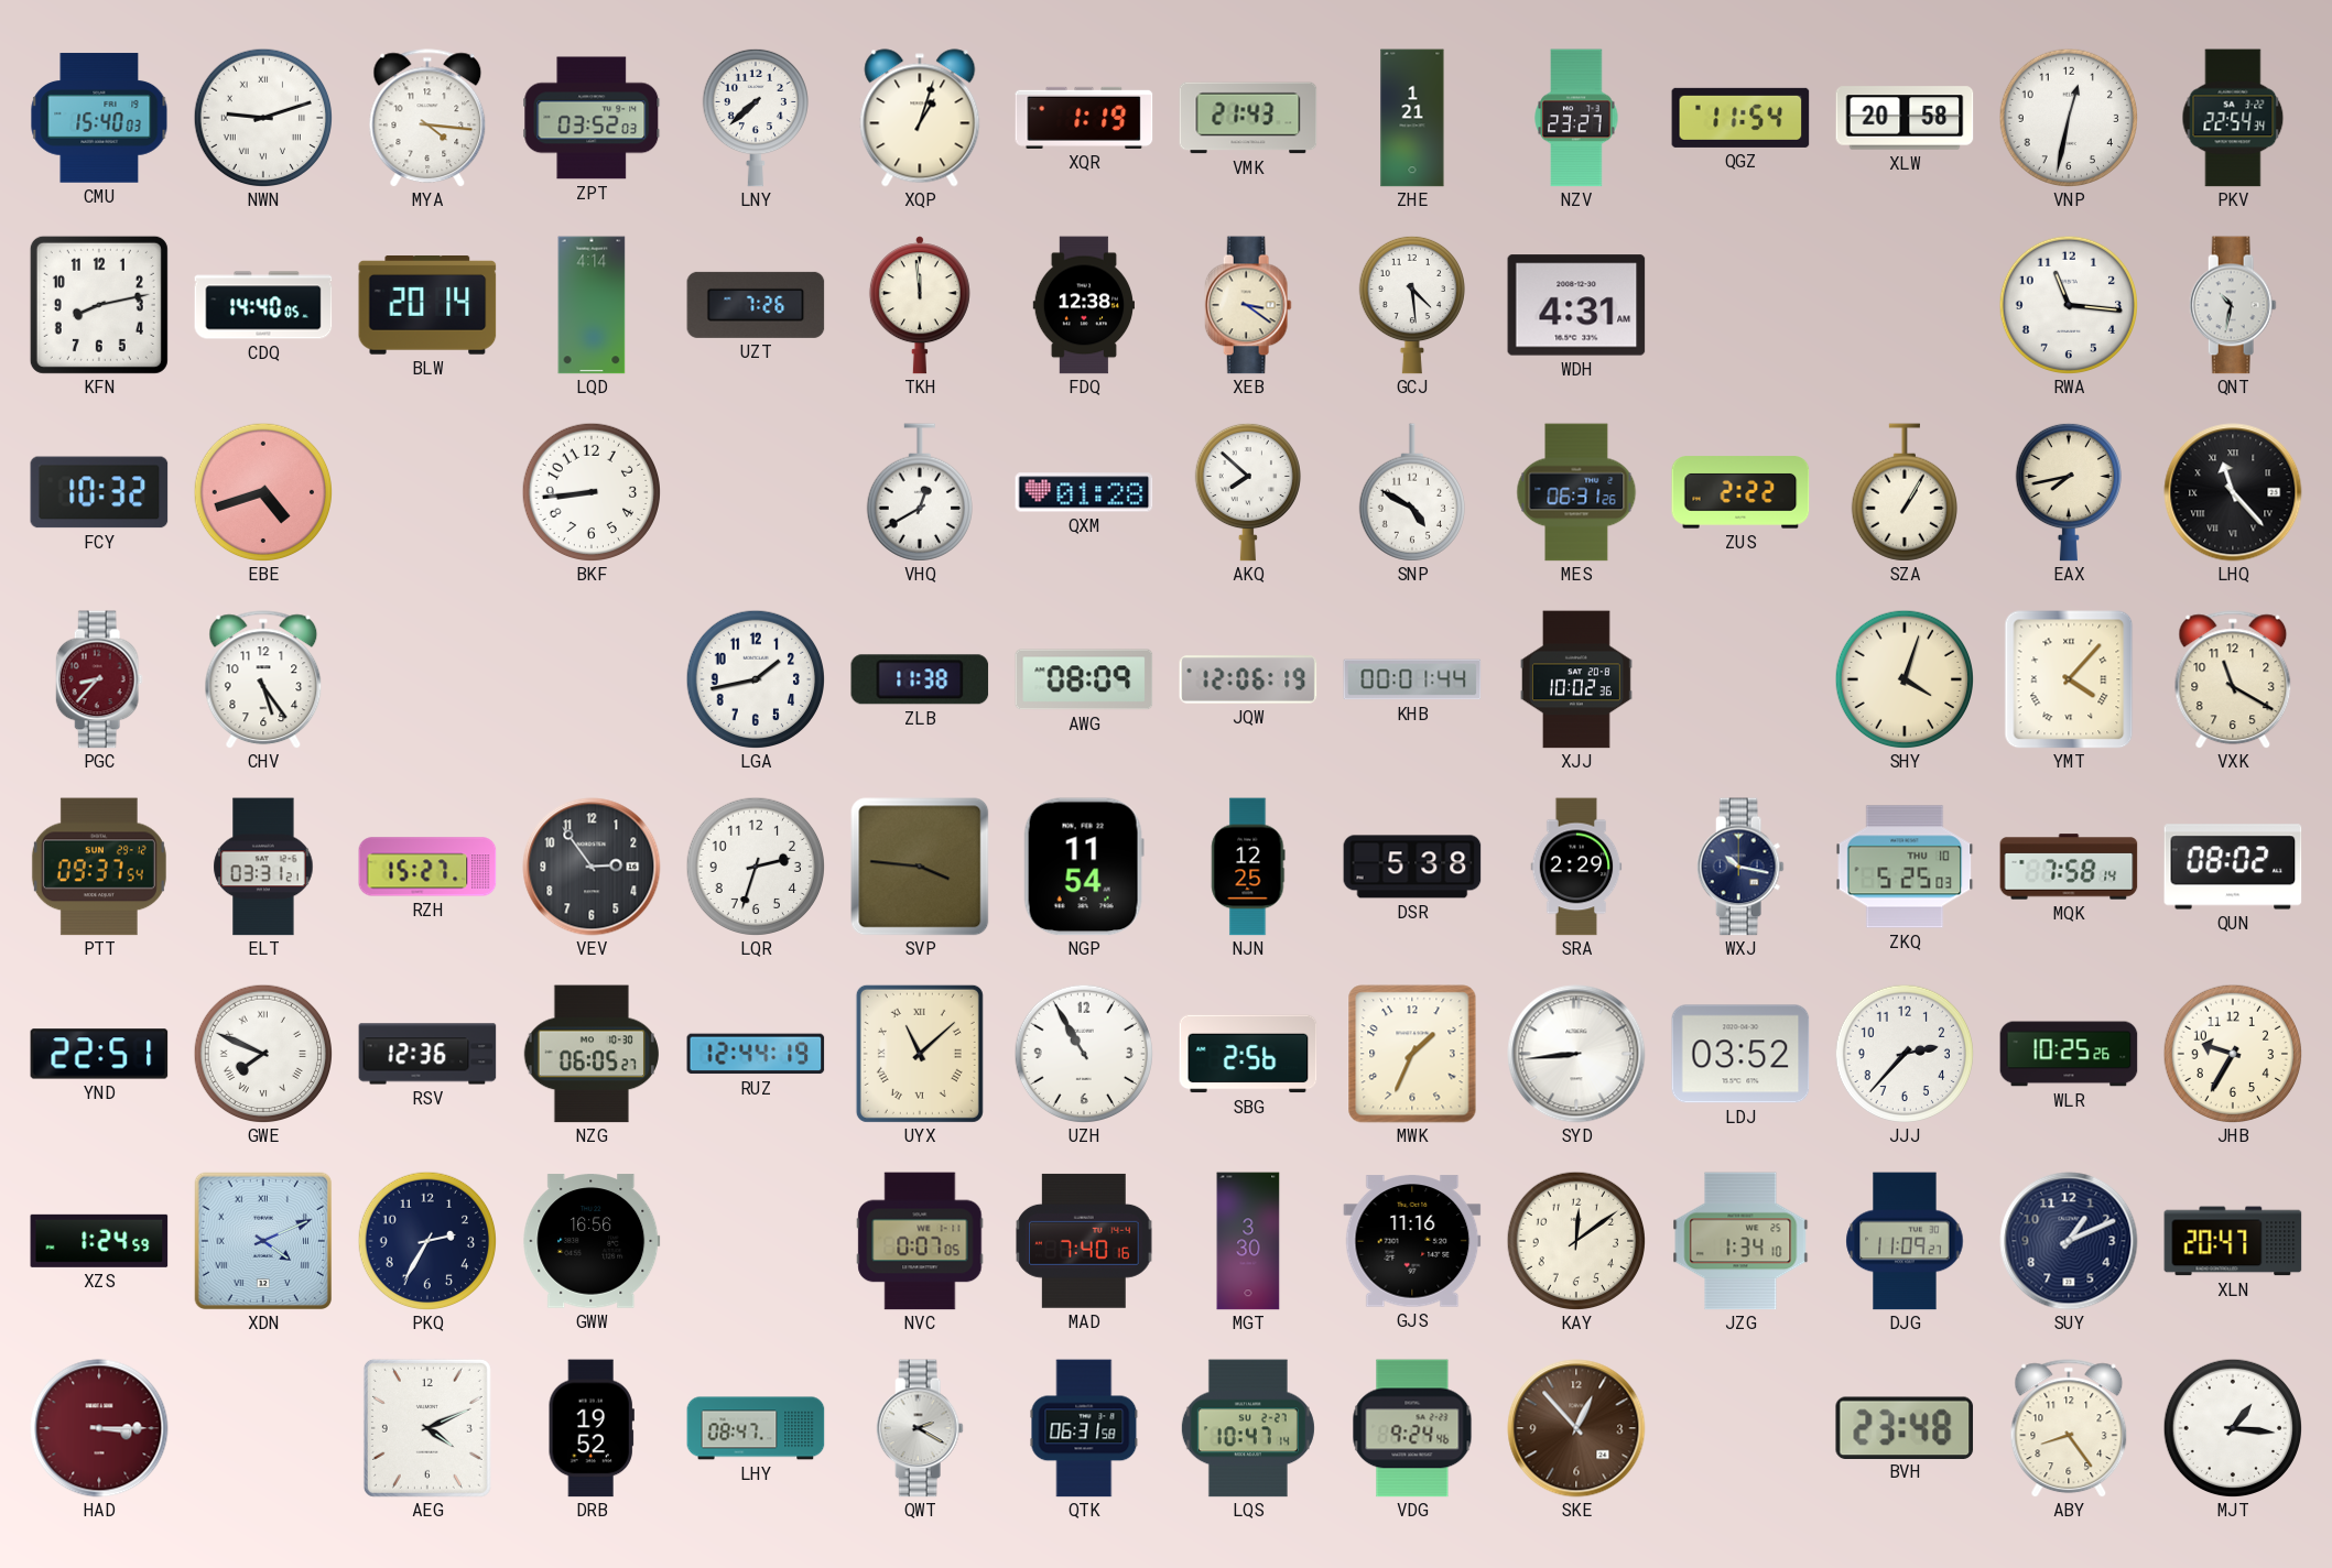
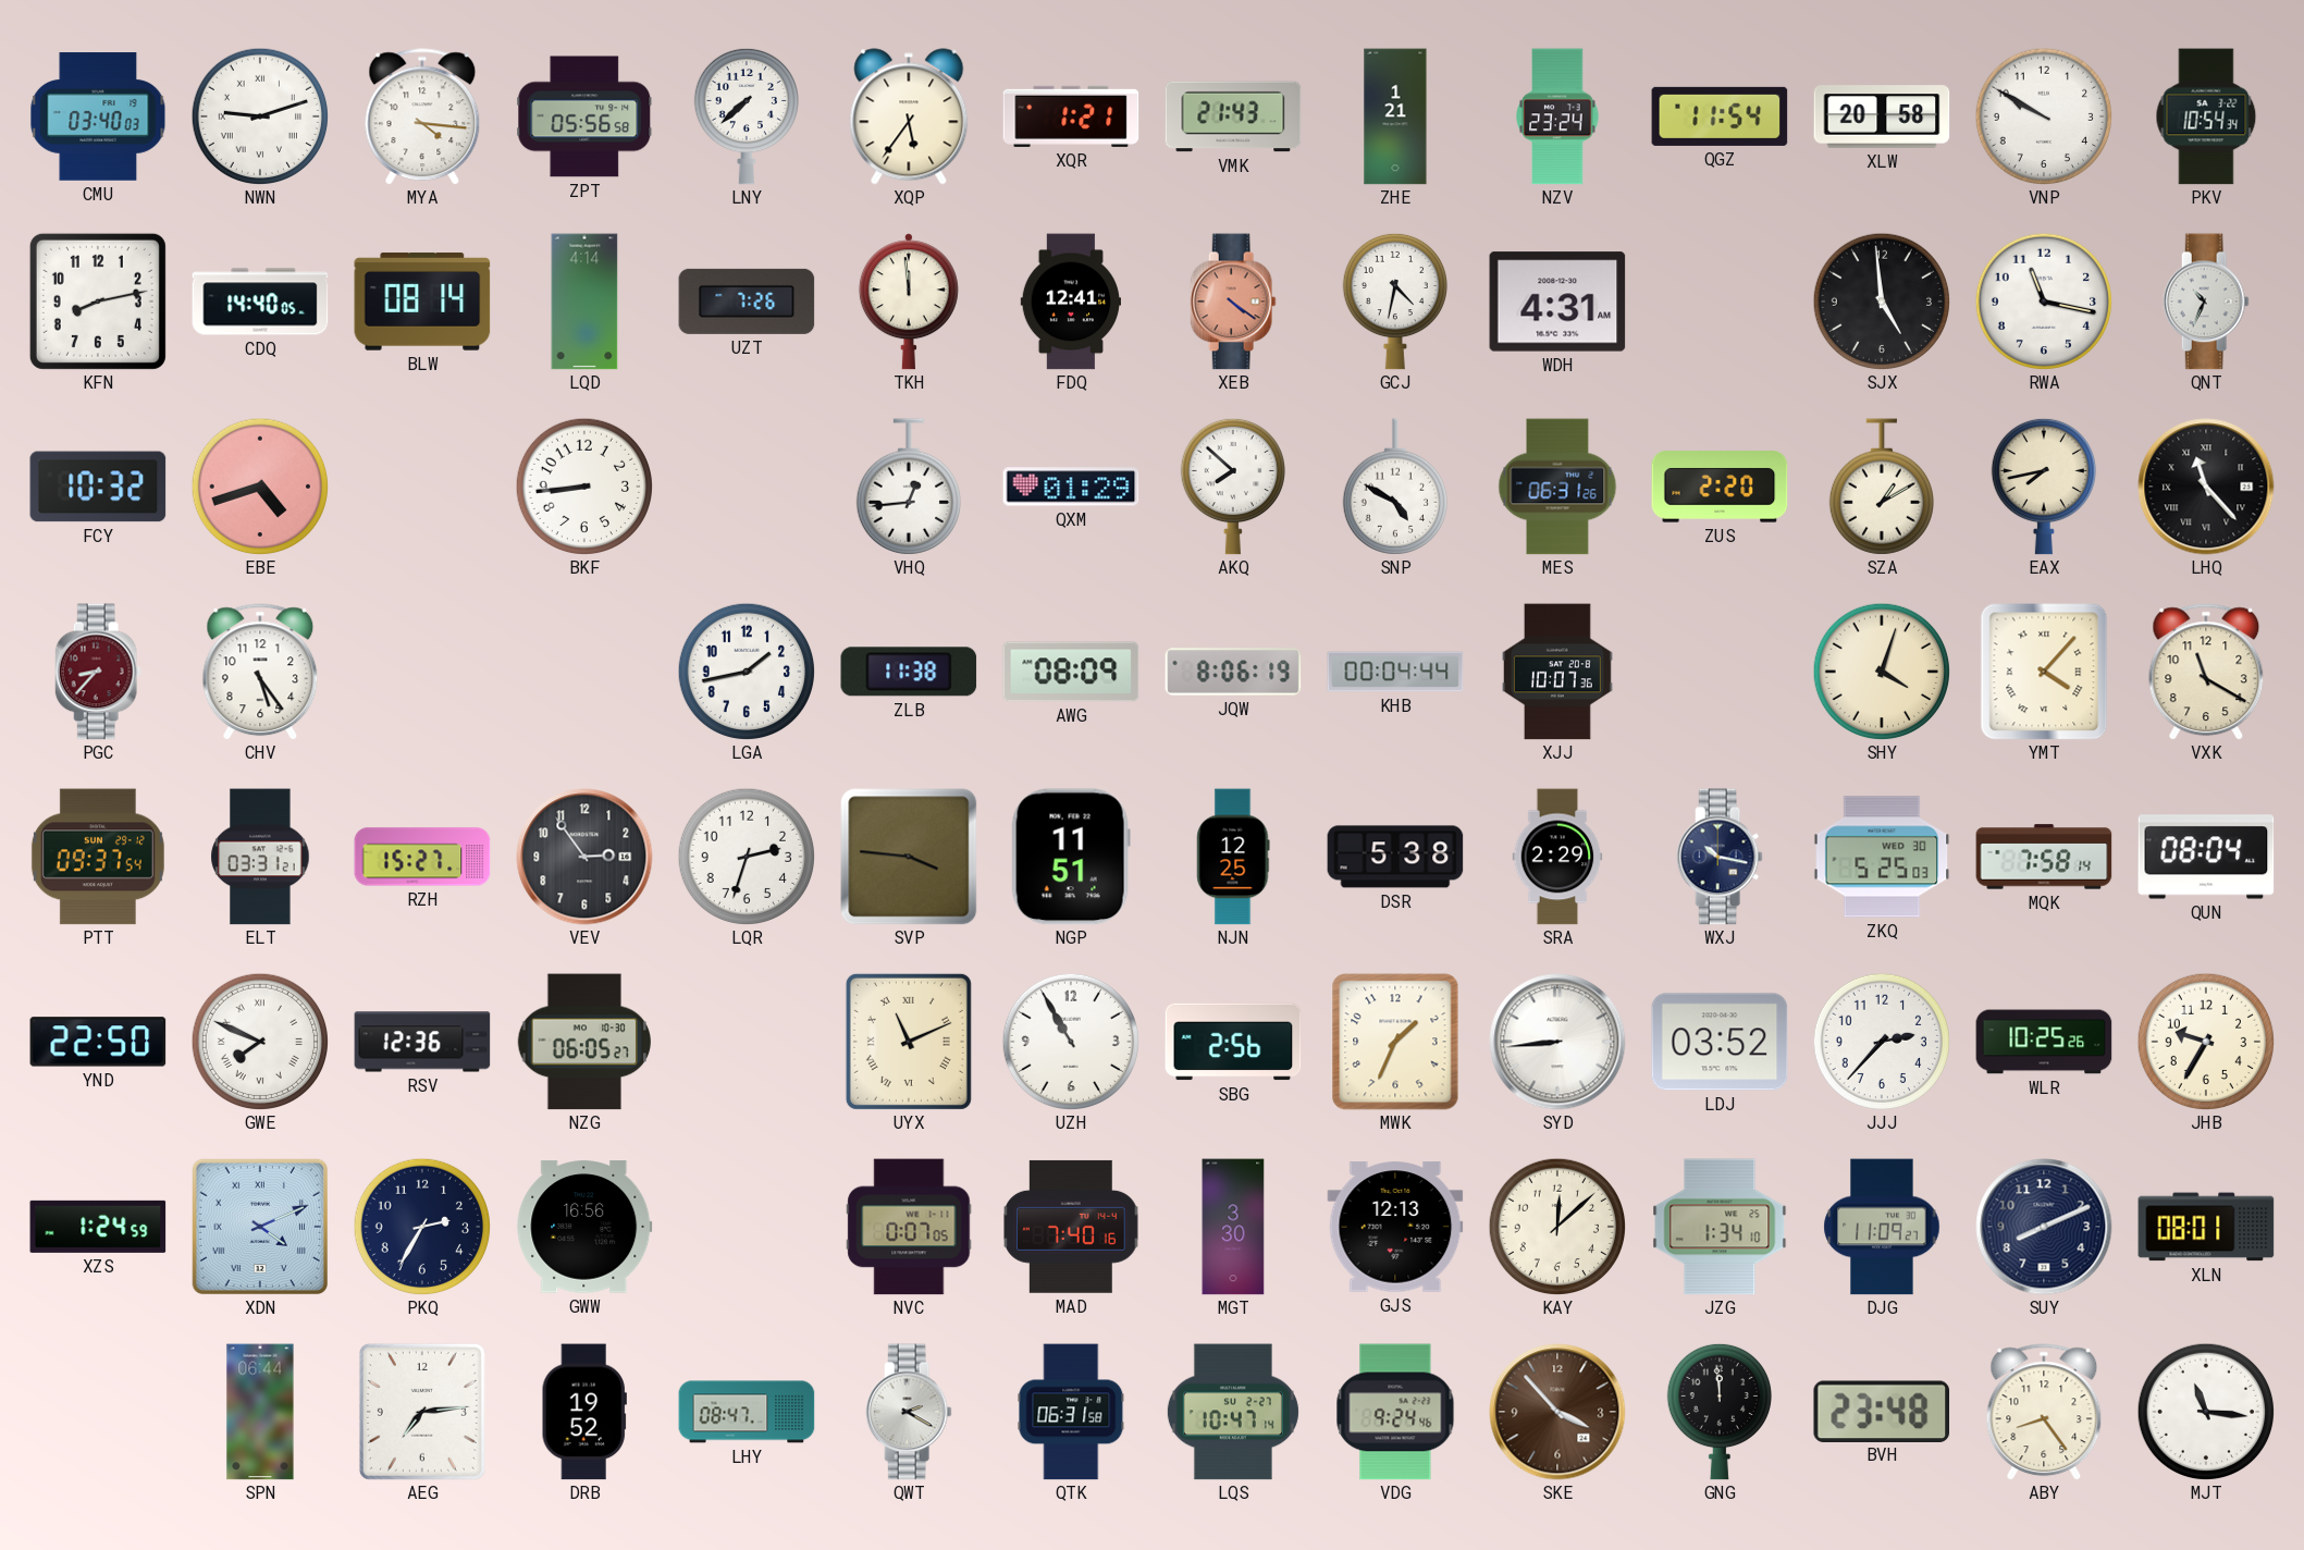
CMU: 15:40 -> 03:40 (98, 116)
ZPT: 03:52 -> 05:56 (584, 116)
XQP: 1:03 -> 5:36 (909, 116)
XQR: 1:19 -> 1:21 (1071, 116)
NZV: 23:27 -> 23:24 (1557, 116)
VNP: 12:32 -> 9:50 (2043, 115)
PKV: 22:54 -> 10:54 (2206, 116)
BLW: 20:14 -> 08:14 (422, 302)
FDQ: 12:38 -> 12:41 (1070, 302)
XEB: 3:21 -> 4:21 (1233, 302)
XEB dial: cream -> salmon (1233, 302)
GCJ: 4:29 -> 4:32 (1395, 302)
SJX: none -> 4:59 (1881, 300)
RWA: 11:16 -> 11:17 (2043, 300)
QNT: 10:32 -> 10:34 (2206, 302)
VHQ: 12:40 -> 12:44 (909, 487)
QXM: 01:28 -> 01:29 (1071, 487)
ZUS: 2:22 -> 2:20 (1720, 487)
SZA: 1:05 -> 1:10 (1882, 487)
JQW: 12:06 -> 8:06 (1233, 672)
KHB: 00:01 -> 00:04 (1395, 672)
XJJ: 10:02 -> 10:07 (1557, 672)
NGP: 11:54 -> 11:51 (1071, 857)
ZKQ date: THU 10 -> WED 30 (1882, 857)
QUN: 08:02 -> 08:04 (2206, 857)
YND: 22:51 -> 22:50 (98, 1042)
RUZ: 12:44 -> none (756, 1054)
UYX: 11:08 -> 11:11 (909, 1042)
GJS: 11:16 -> 12:13 (1395, 1227)
KAY: 12:09 -> 12:08 (1556, 1226)
SUY: 1:11 -> 8:11 (2044, 1227)
XLN: 20:47 -> 08:01 (2206, 1227)
HAD: 3:15 -> none (99, 1428)
SPN: none -> 06:44 (260, 1412)
AEG: 4:11 -> 7:14 (422, 1412)
SKE: 12:53 -> 3:53 (1557, 1412)
GNG: none -> 11:59 (1720, 1412)
MJT: 1:16 -> 11:16 (2205, 1411)
